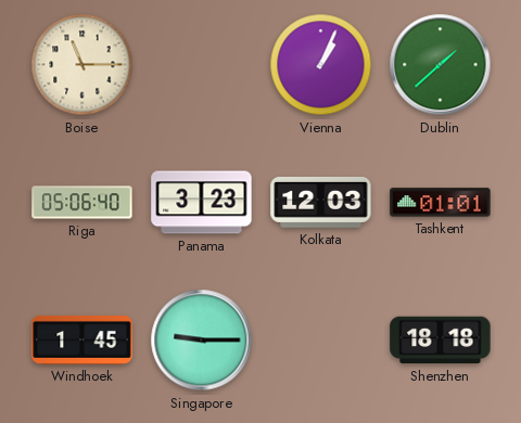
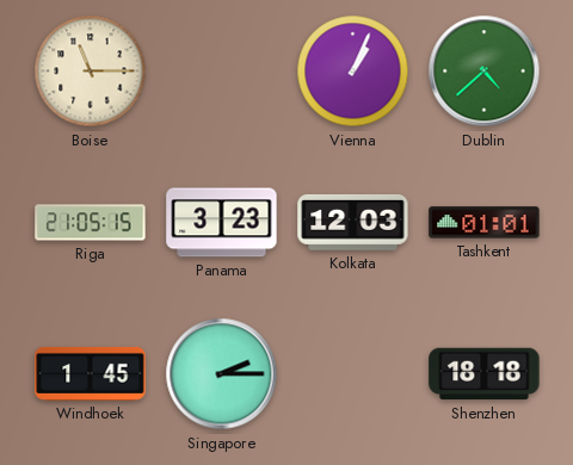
Dublin: 1:38 -> 4:38 (485, 72)
Riga: 05:06 -> 21:05 (91, 223)
Singapore: 9:15 -> 2:15 (222, 374)
